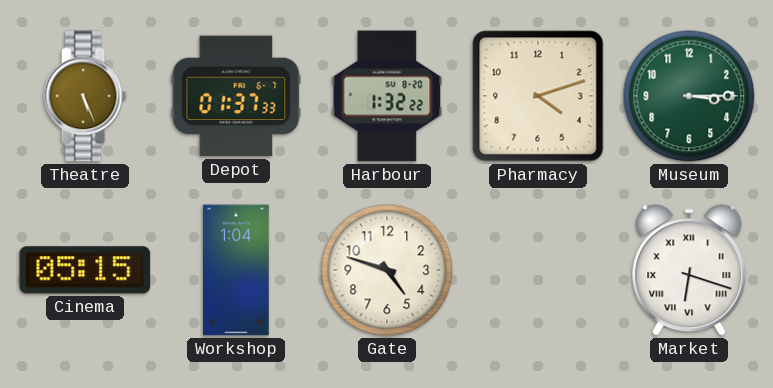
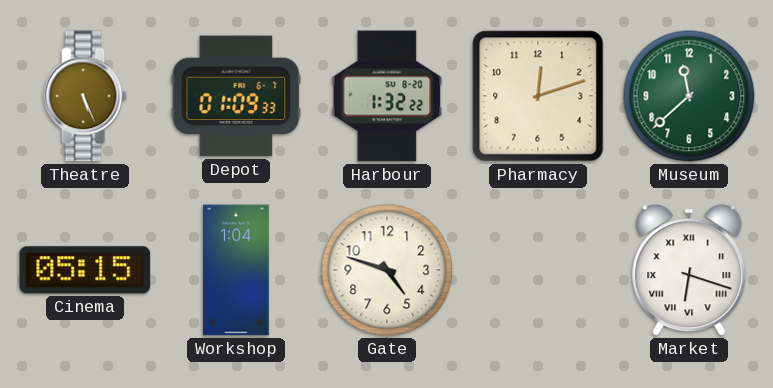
Depot: 01:37 -> 01:09 (236, 96)
Pharmacy: 4:12 -> 12:12 (538, 96)
Museum: 3:15 -> 11:38 (689, 96)
